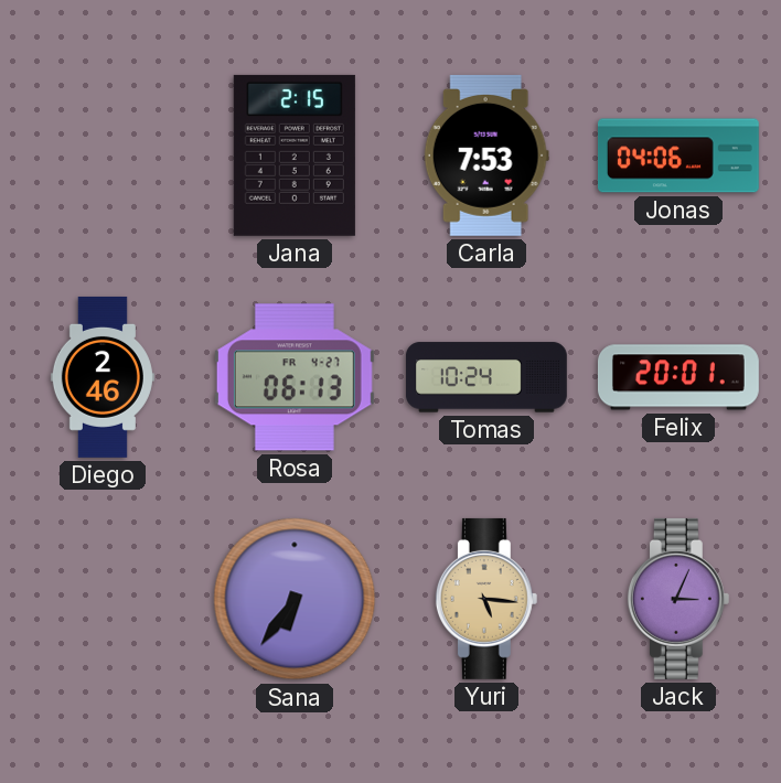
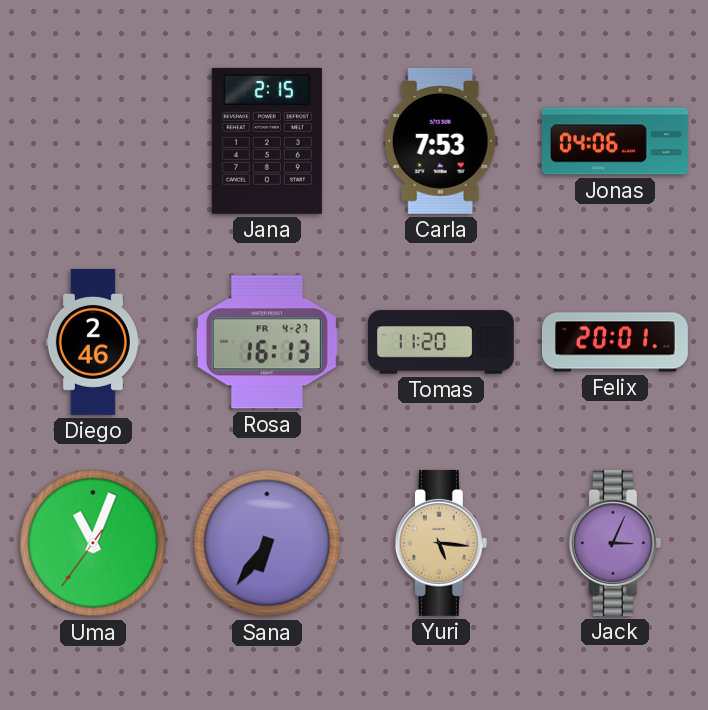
Rosa: 06:13 -> 16:13 (267, 342)
Tomas: 10:24 -> 11:20 (441, 342)
Uma: none -> 11:03 (93, 543)
